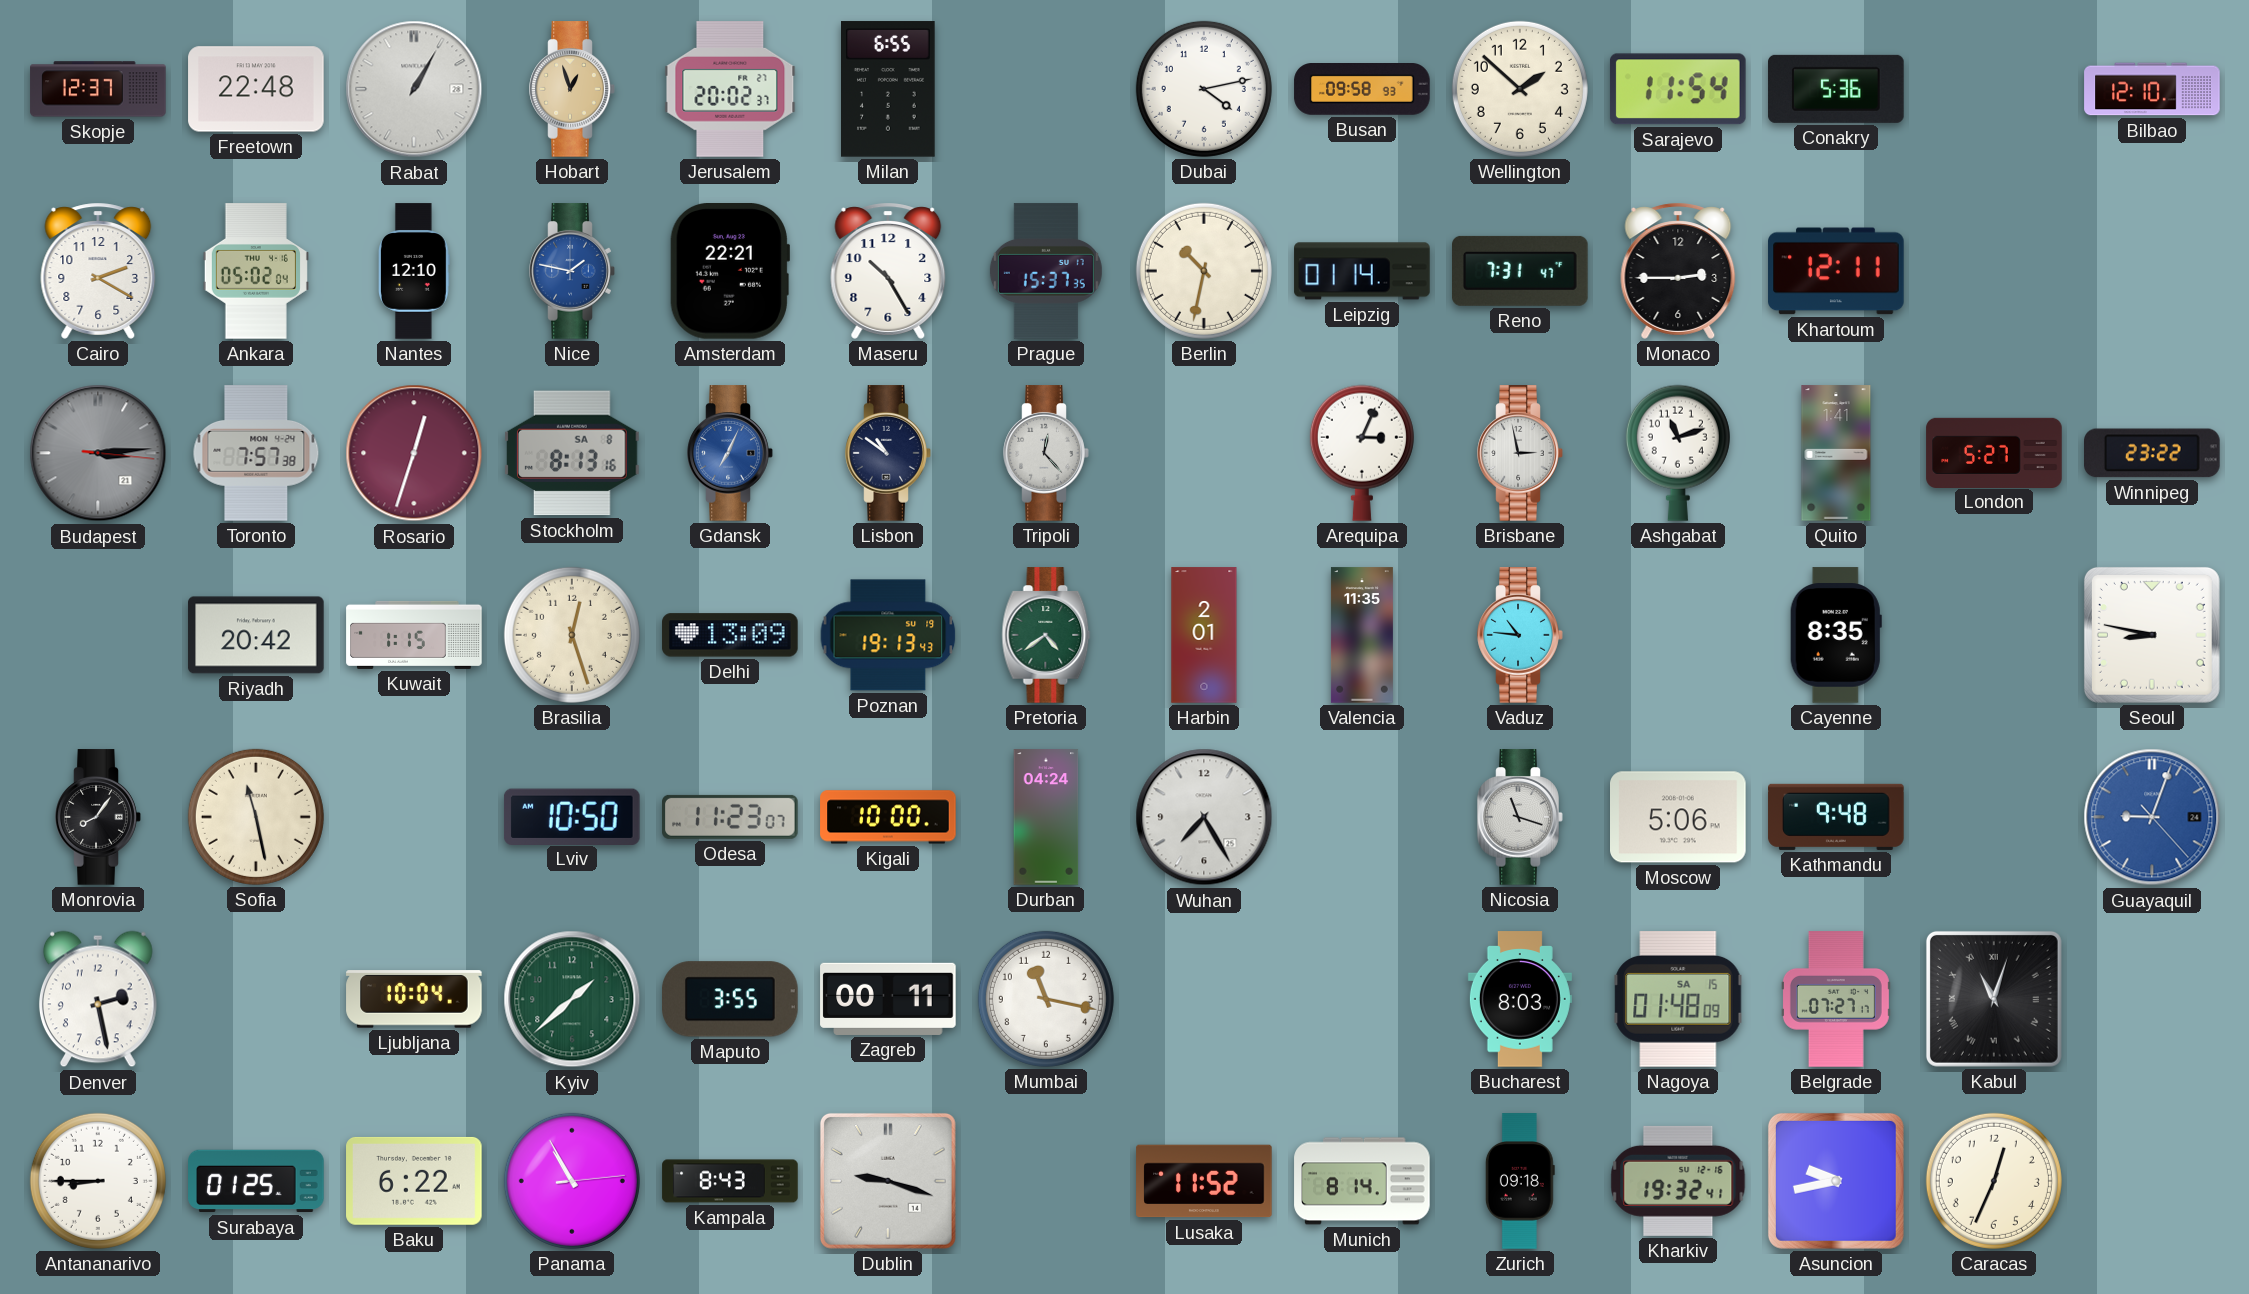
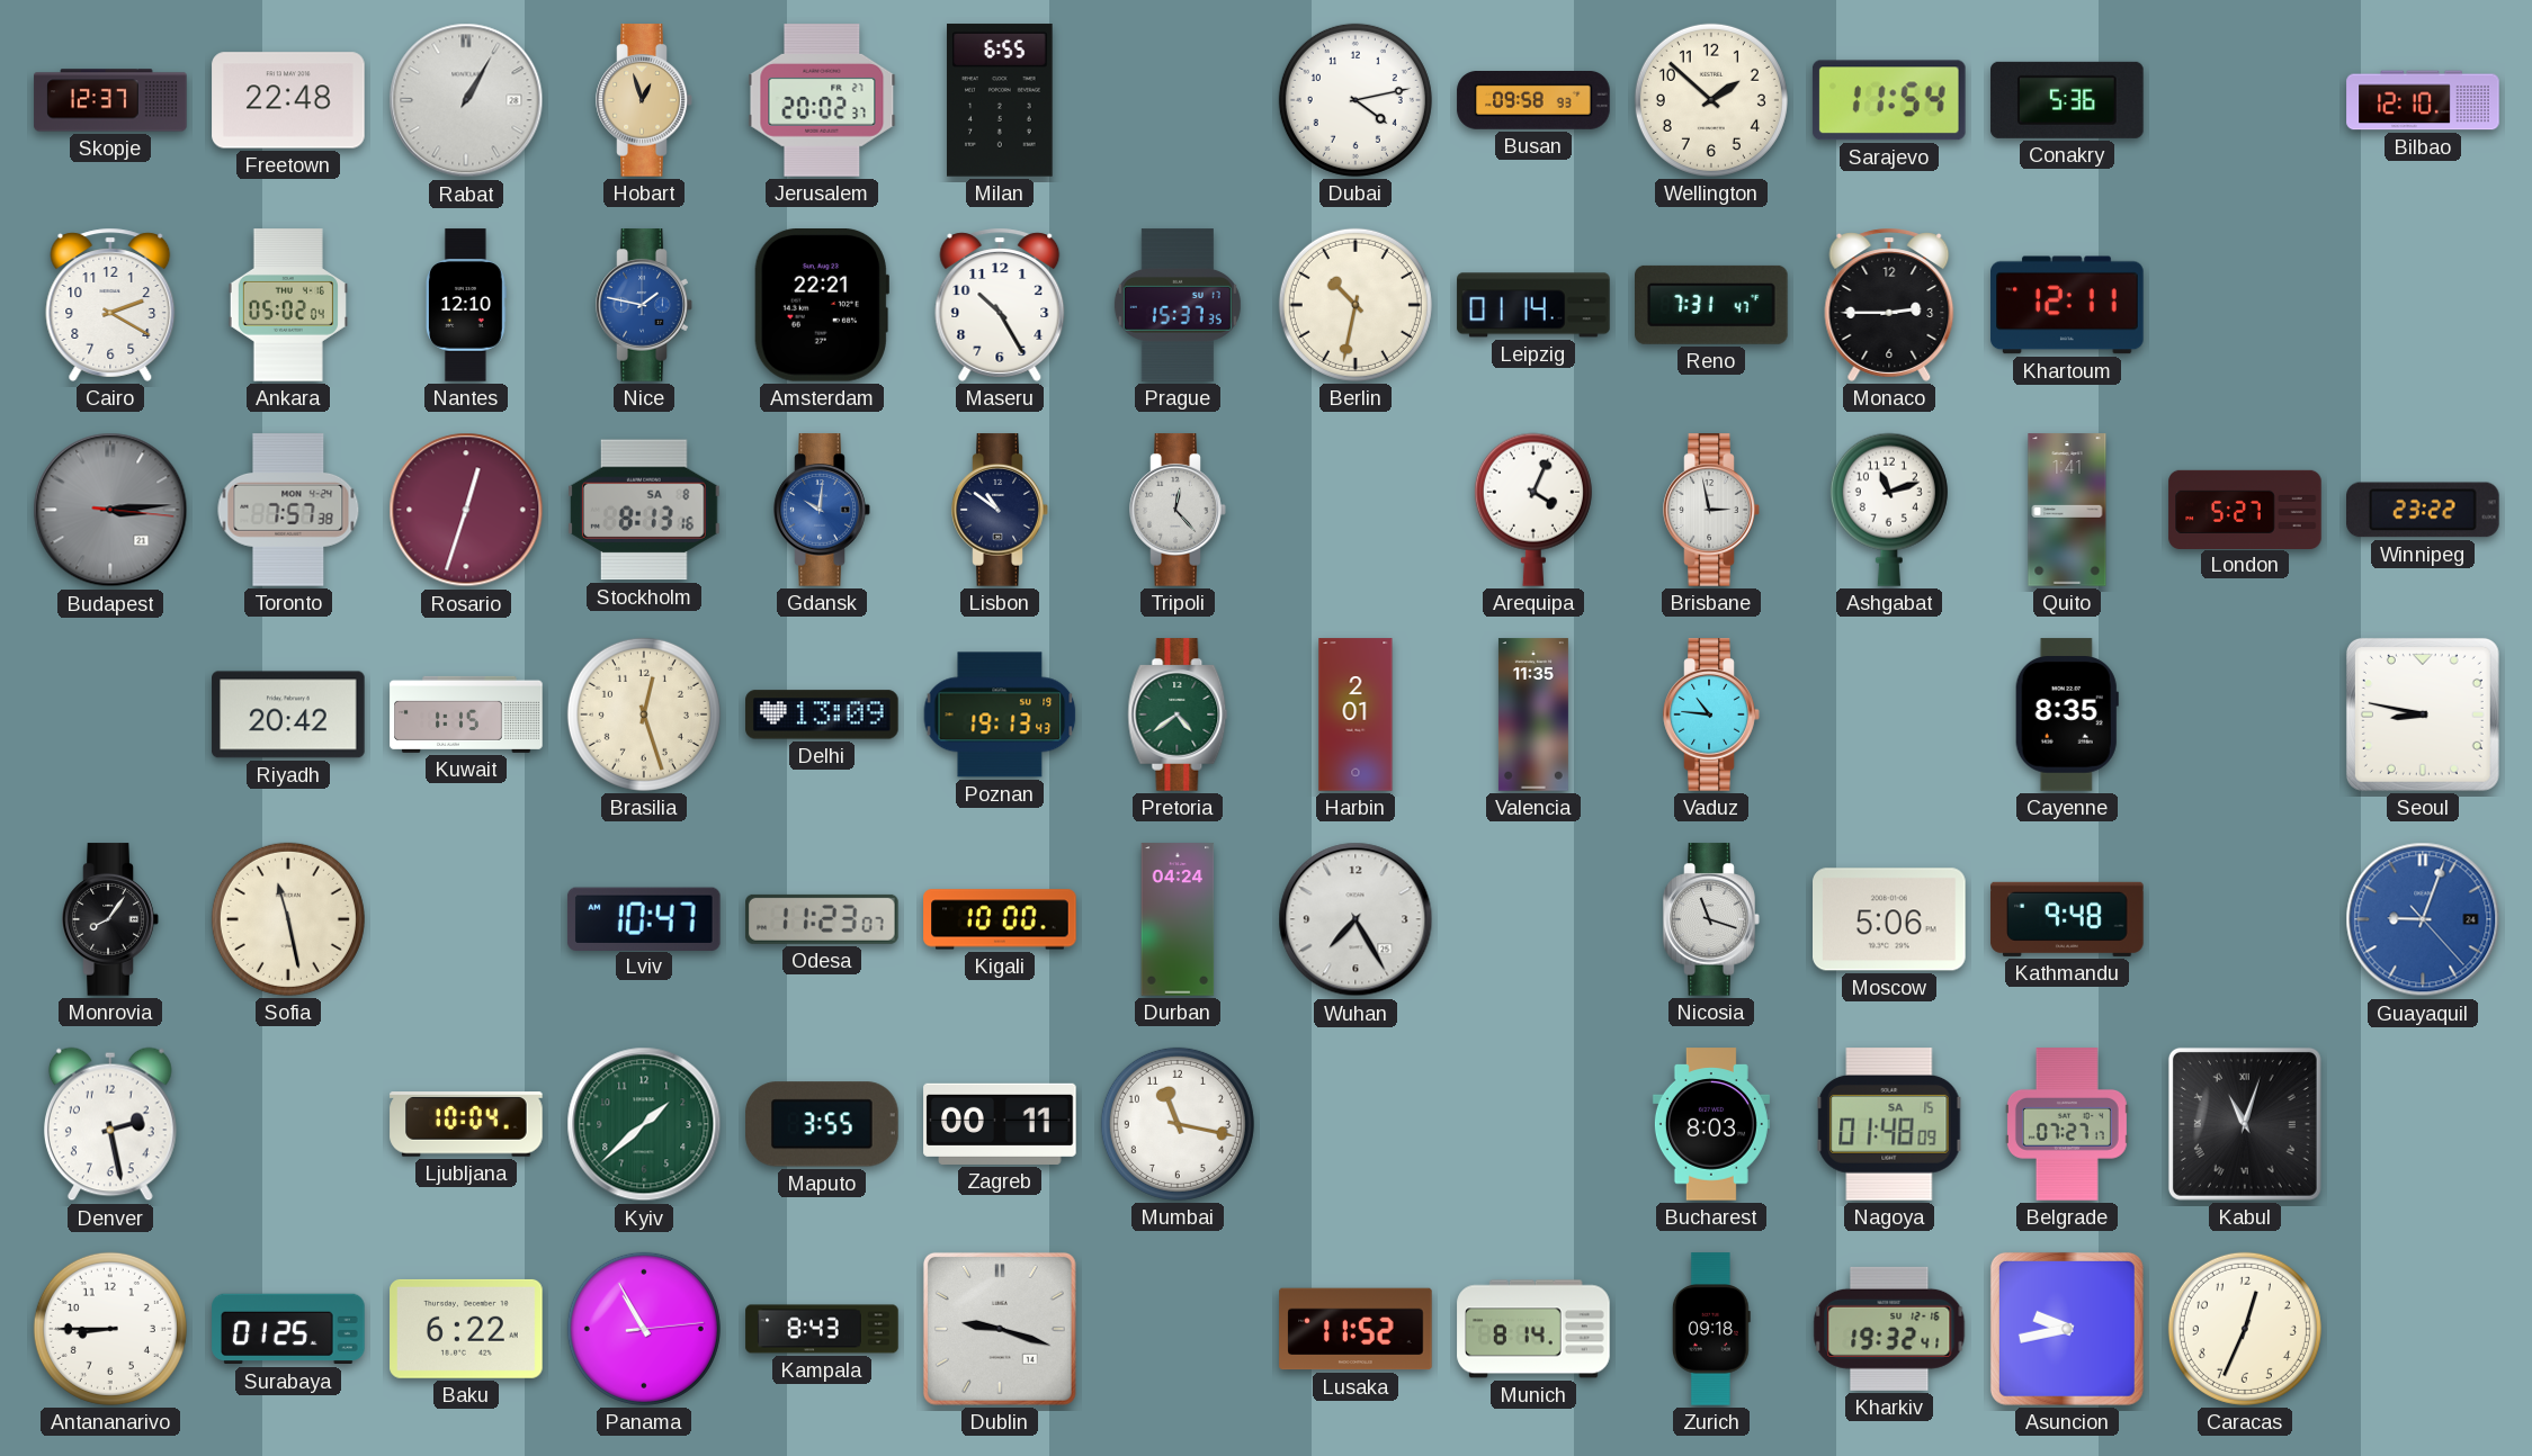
Gdansk: 7:04 -> 10:01 (822, 510)
Arequipa: 3:04 -> 4:04 (1533, 510)
Lviv: 10:50 -> 10:47 (644, 918)
